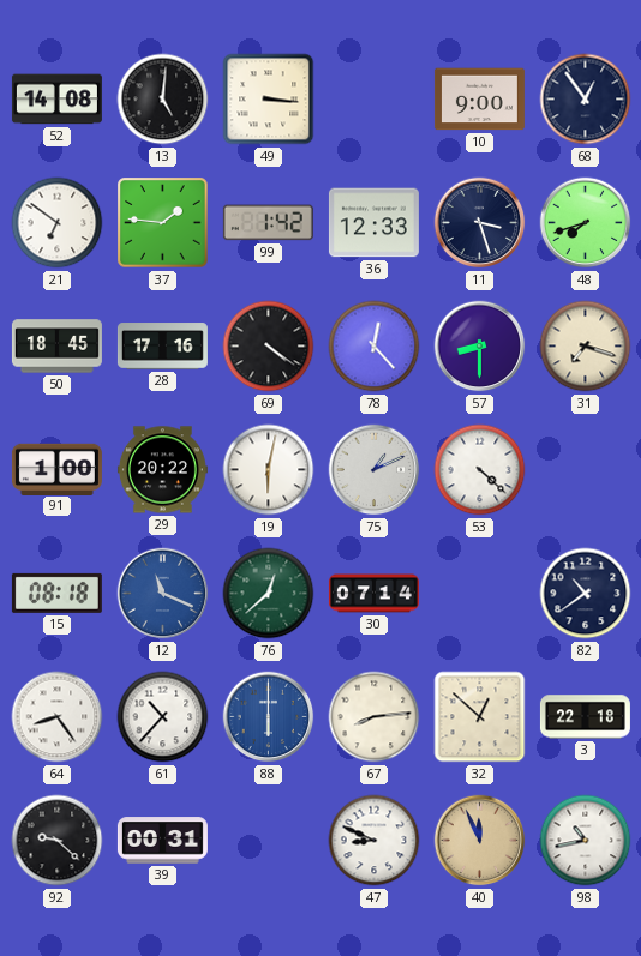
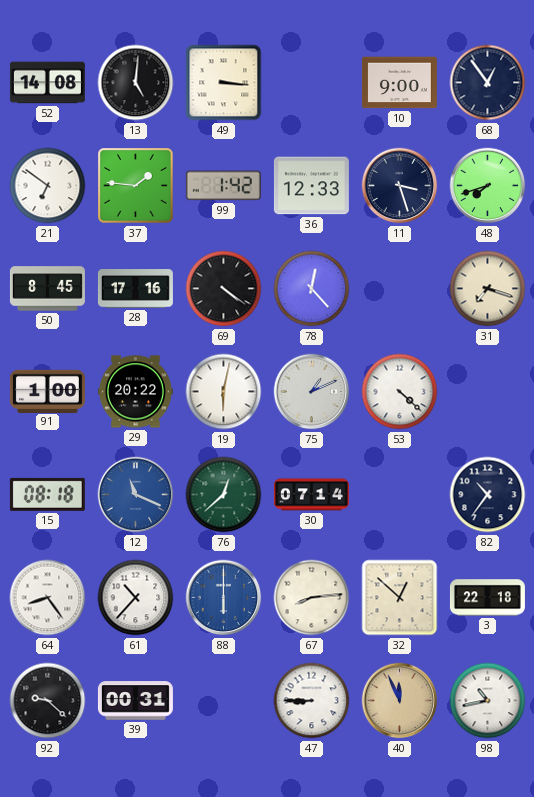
50: 18:45 -> 8:45 (47, 289)
57: 8:30 -> none (480, 347)
82: 10:39 -> 10:36 (488, 495)
47: 8:49 -> 8:45 (312, 701)
